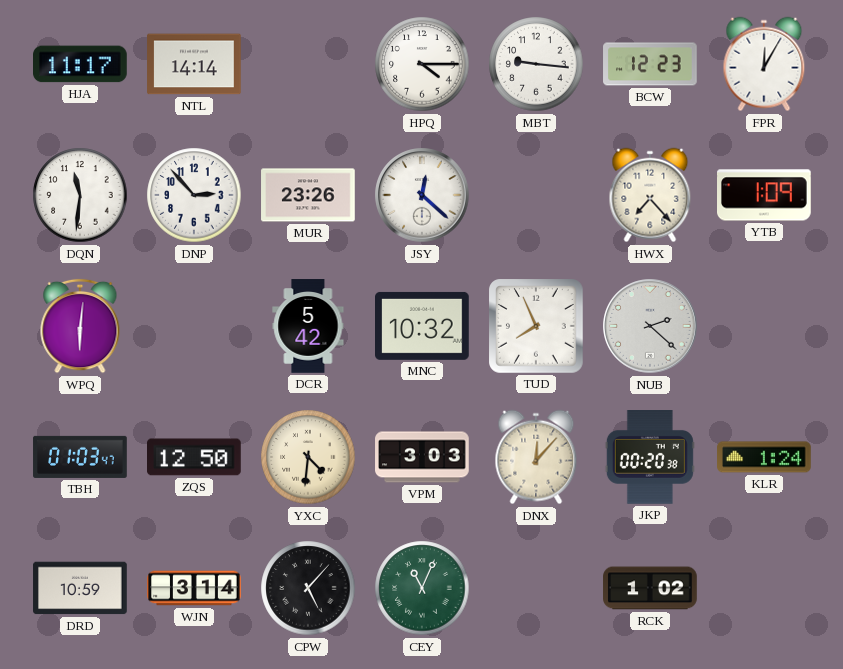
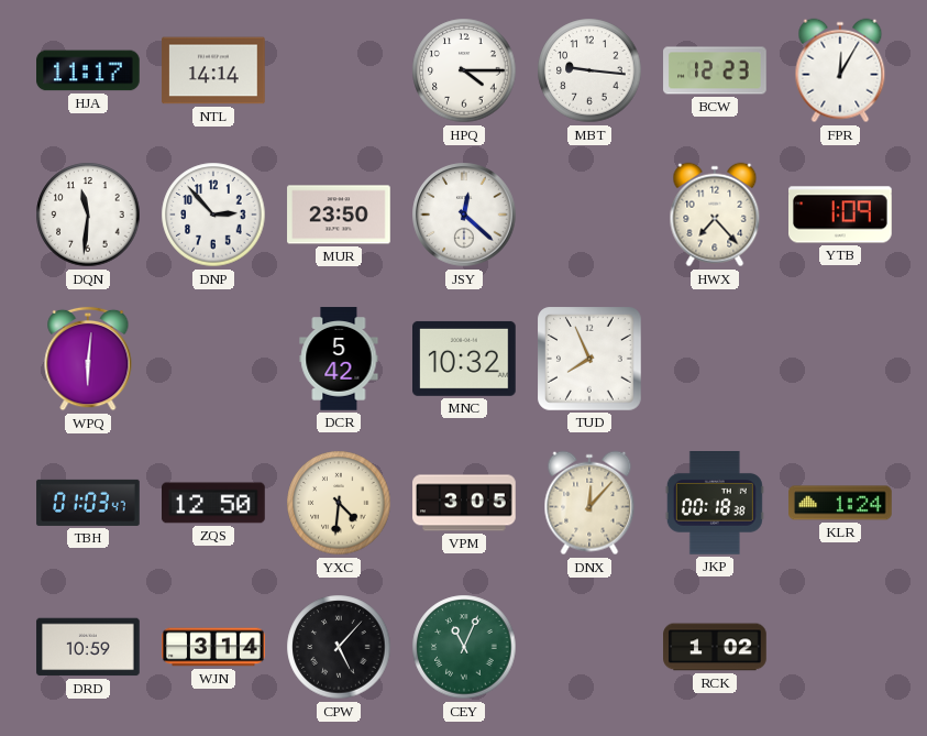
MUR: 23:26 -> 23:50 (339, 215)
NUB: 2:22 -> none (650, 326)
VPM: 3:03 -> 3:05 (464, 503)
JKP: 00:20 -> 00:18 (715, 504)
